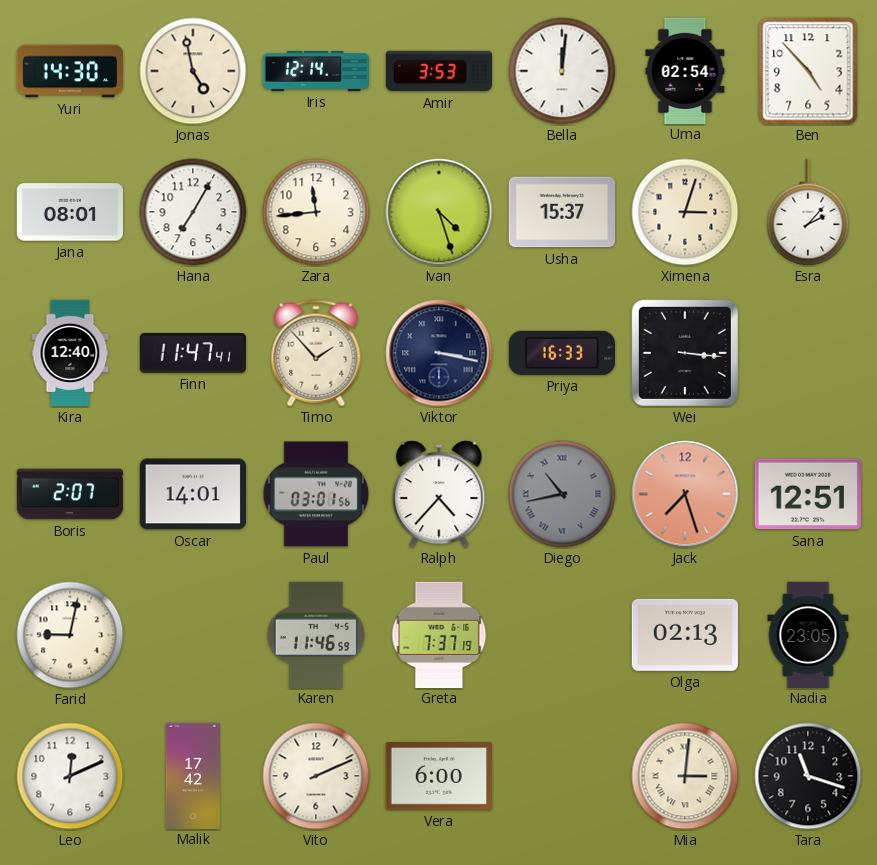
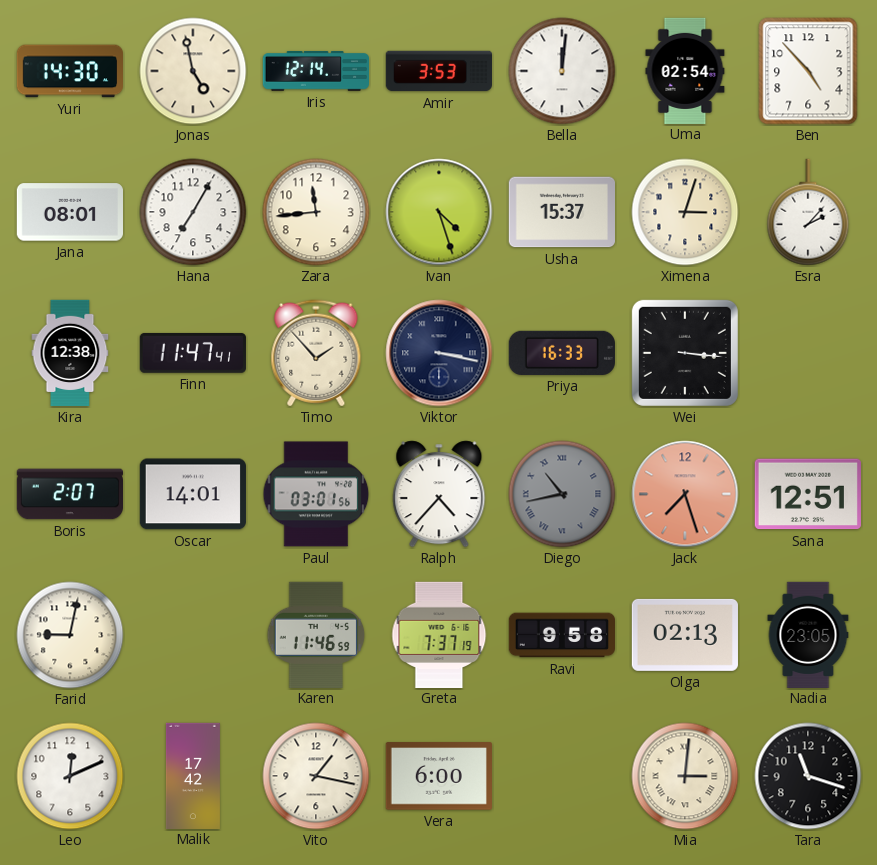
Kira: 12:40 -> 12:38 (70, 353)
Ravi: none -> 9:58 (561, 635)
Vito: 2:11 -> 1:17 (316, 776)
